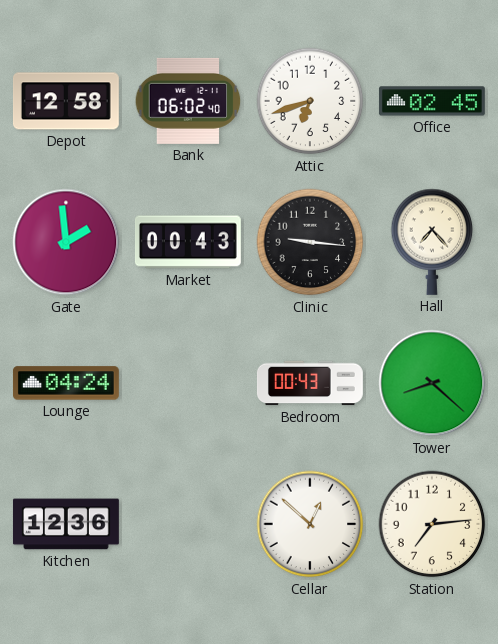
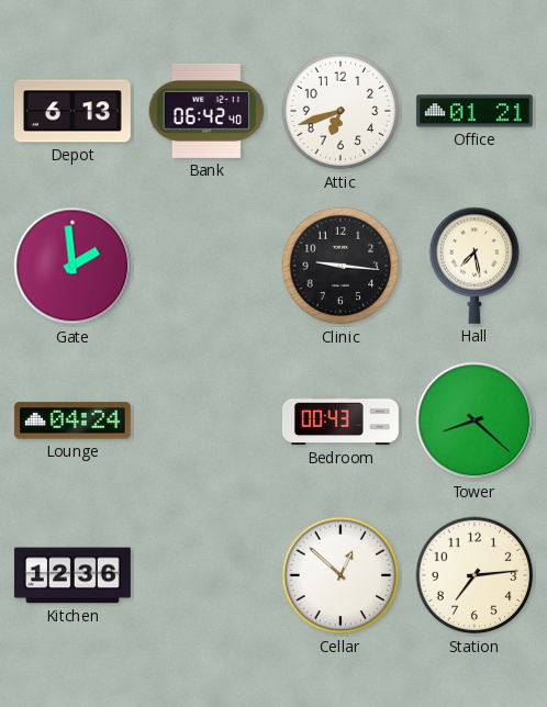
Depot: 12:58 -> 6:13 (72, 111)
Bank: 06:02 -> 06:42 (206, 111)
Office: 02:45 -> 01:21 (475, 111)
Market: 00:43 -> none (188, 242)
Hall: 7:23 -> 7:28 (475, 266)
